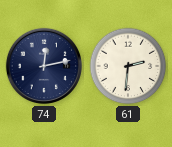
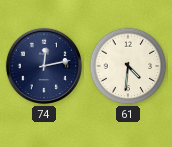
61: 2:31 -> 4:31 (128, 66)
